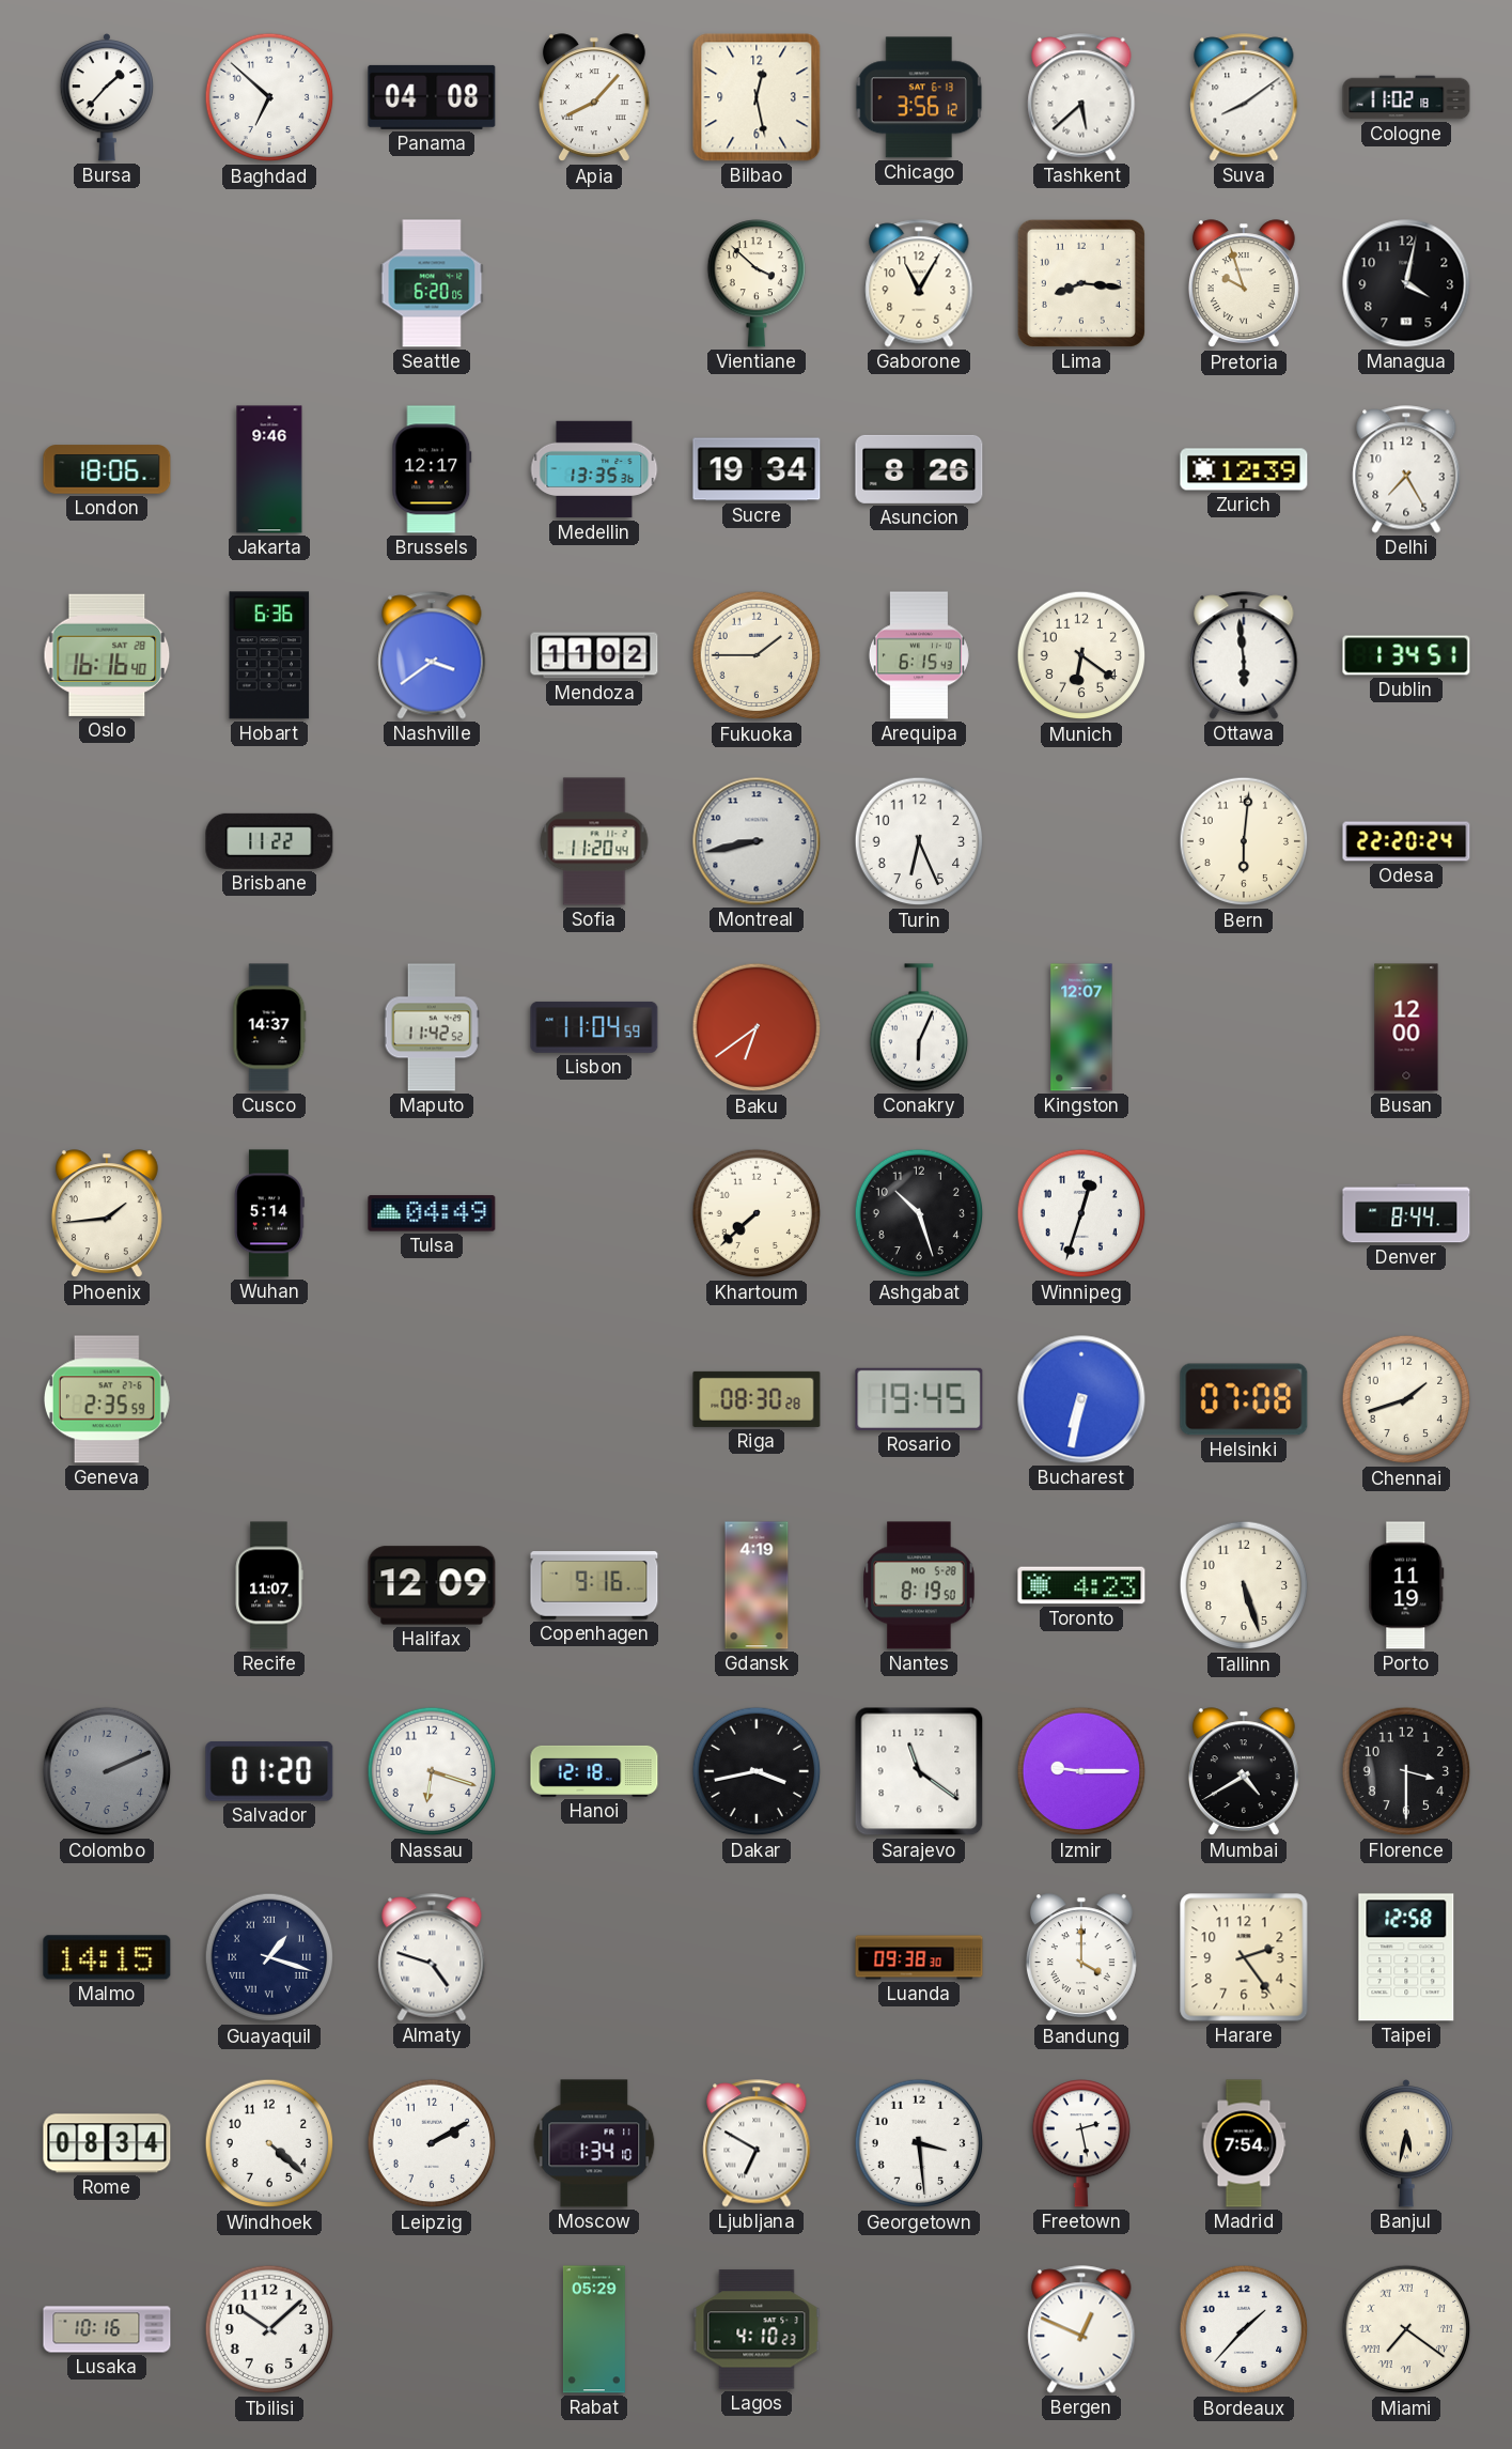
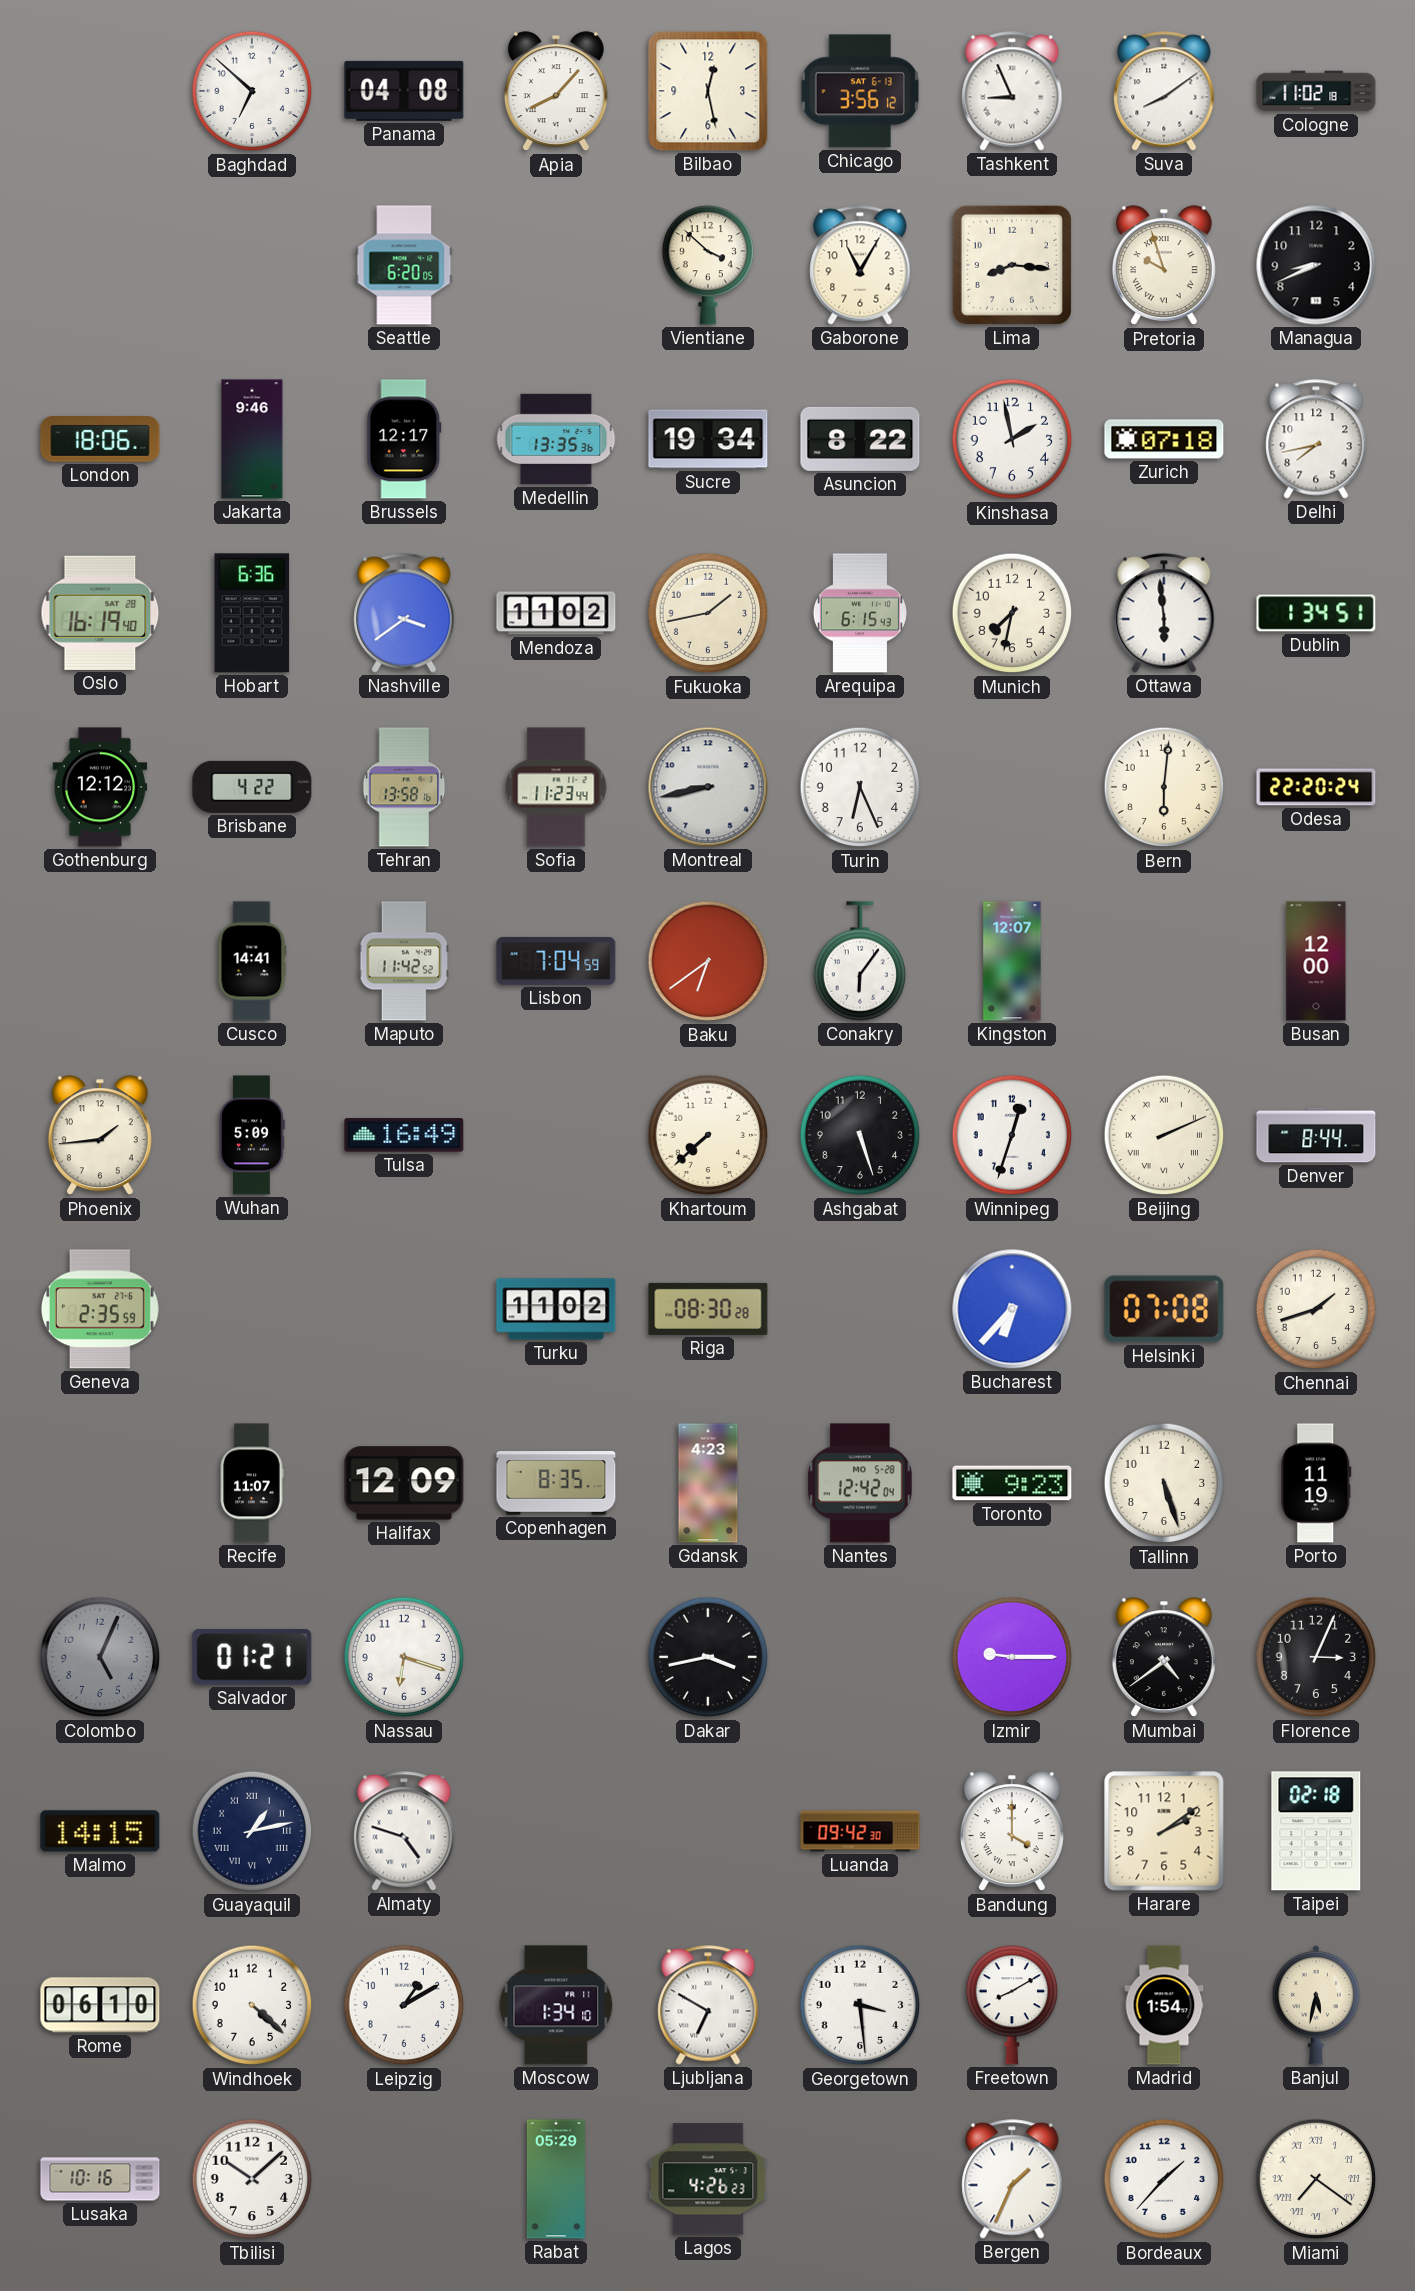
Bursa: 1:37 -> none (106, 98)
Tashkent: 5:38 -> 8:56 (1012, 91)
Managua: 4:02 -> 8:41 (1316, 265)
Asuncion: 8:26 -> 8:22 (860, 439)
Kinshasa: none -> 1:58 (1012, 439)
Zurich: 12:39 -> 07:18 (1164, 439)
Delhi: 7:25 -> 7:43 (1316, 439)
Oslo: 16:16 -> 16:19 (100, 613)
Fukuoka: 1:45 -> 1:43 (708, 613)
Munich: 6:21 -> 7:32 (1012, 613)
Gothenburg: none -> 12:12 (100, 787)
Brisbane: 11:22 -> 4:22 (252, 787)
Tehran: none -> 13:58 (404, 787)
Sofia: 11:20 -> 11:23 (556, 787)
Cusco: 14:37 -> 14:41 (252, 961)
Lisbon: 11:04 -> 7:04 (556, 961)
Conakry: 6:04 -> 6:06 (859, 961)
Wuhan: 5:14 -> 5:09 (253, 1135)
Tulsa: 04:49 -> 16:49 (404, 1135)
Ashgabat: 10:27 -> 5:27 (860, 1135)
Beijing: none -> 2:11 (1164, 1135)
Turku: none -> 11:02 (556, 1309)
Rosario: 19:45 -> none (919, 1399)
Bucharest: 6:32 -> 6:37 (1012, 1309)
Copenhagen: 9:16 -> 8:35 (556, 1483)
Gdansk: 4:19 -> 4:23 (708, 1483)
Nantes: 8:19 -> 12:42 (860, 1483)
Toronto: 4:23 -> 9:23 (1012, 1483)
Colombo: 2:11 -> 5:04 (100, 1657)
Salvador: 01:20 -> 01:21 (252, 1657)
Hanoi: 12:18 -> none (594, 1771)
Sarajevo: 11:21 -> none (919, 1771)
Mumbai: 4:40 -> 4:39 (1164, 1658)
Florence: 3:30 -> 3:04 (1316, 1657)
Guayaquil: 1:18 -> 1:13 (252, 1831)
Luanda: 09:38 -> 09:42 (860, 1831)
Harare: 2:24 -> 2:09 (1164, 1831)
Taipei: 12:58 -> 02:18 (1316, 1831)
Rome: 08:34 -> 06:10 (100, 2005)
Leipzig: 2:10 -> 1:10 (404, 2005)
Freetown: 2:28 -> 8:10 (1011, 2005)
Madrid: 7:54 -> 1:54 (1164, 2005)
Lagos: 4:10 -> 4:26 (708, 2179)
Bergen: 12:49 -> 1:34 (1012, 2179)
